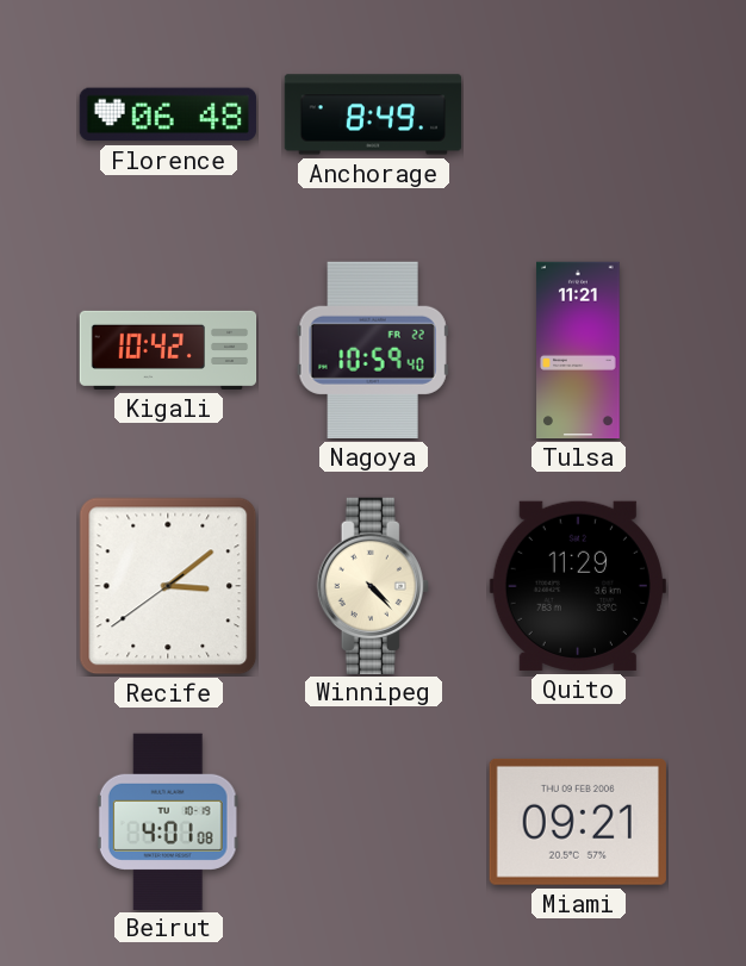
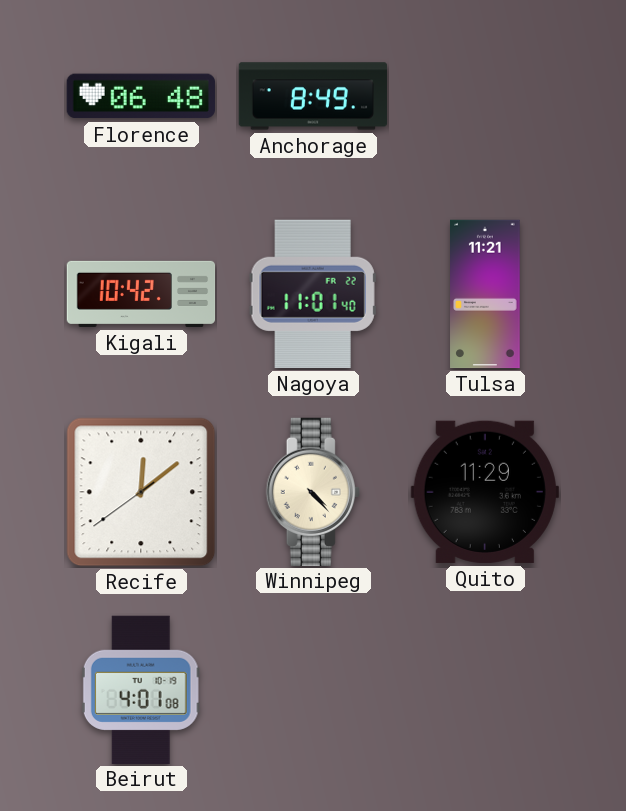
Nagoya: 10:59 -> 11:01 (313, 294)
Recife: 3:08 -> 12:08 (141, 492)
Miami: 09:21 -> none (578, 822)
